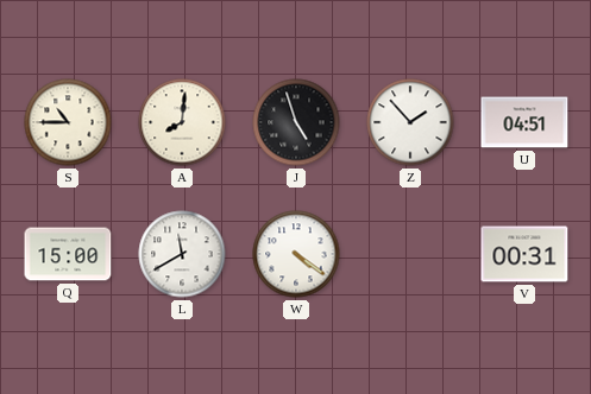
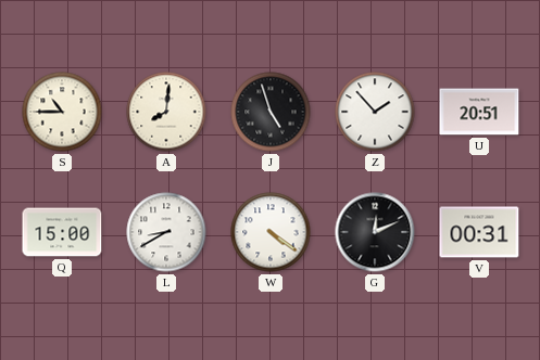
U: 04:51 -> 20:51 (479, 112)
L: 11:40 -> 8:40 (166, 232)
G: none -> 12:11 (375, 232)
